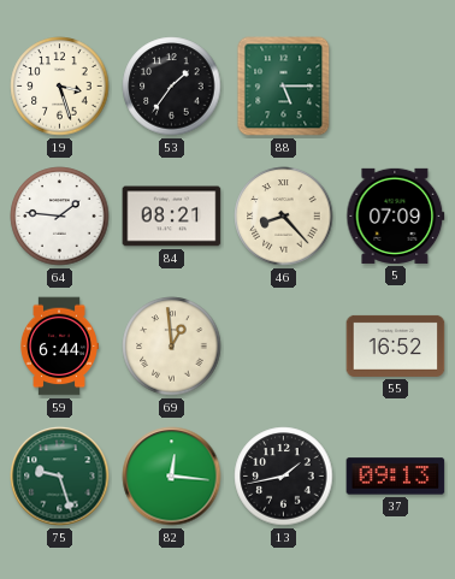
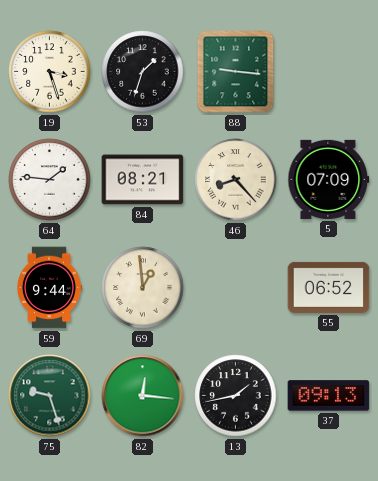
53: 1:36 -> 1:33 (143, 72)
88: 5:15 -> 9:16 (236, 72)
59: 6:44 -> 9:44 (48, 288)
55: 16:52 -> 06:52 (329, 287)
